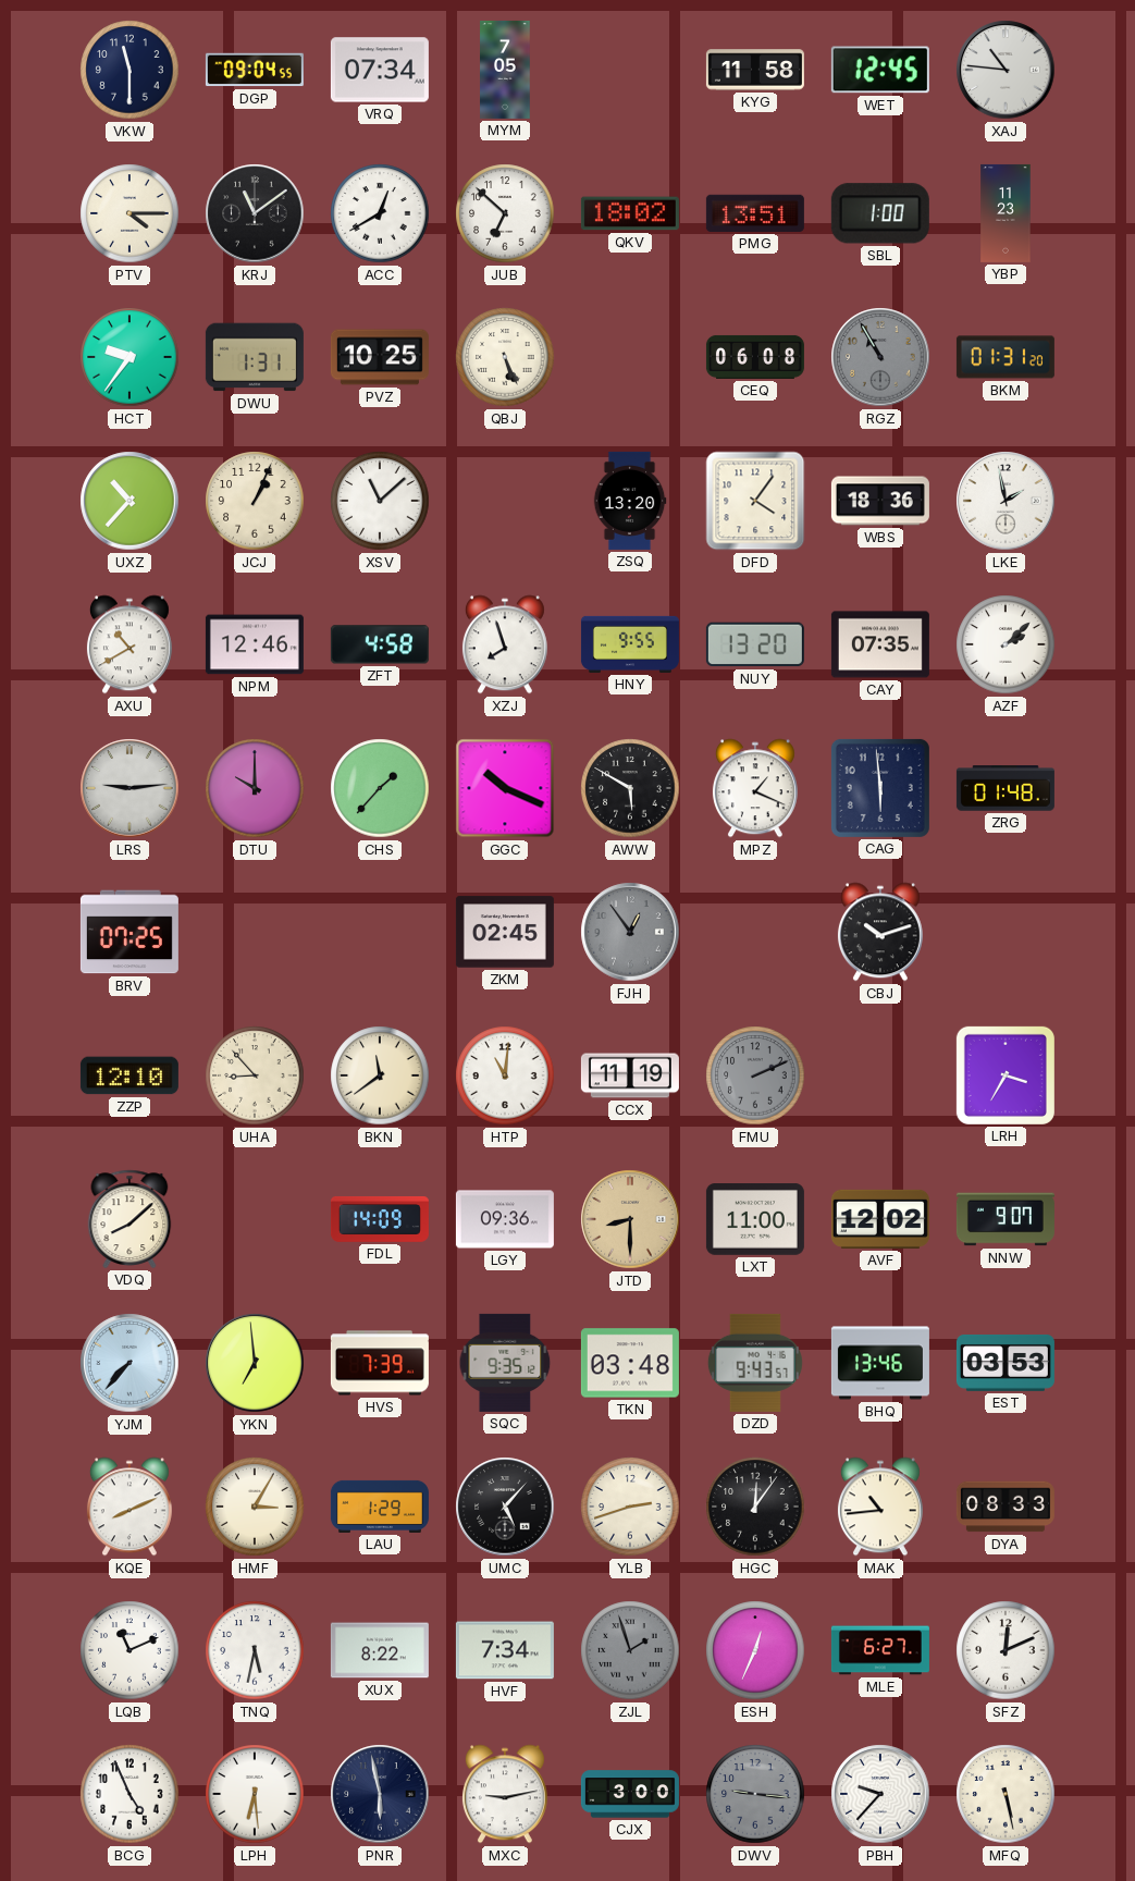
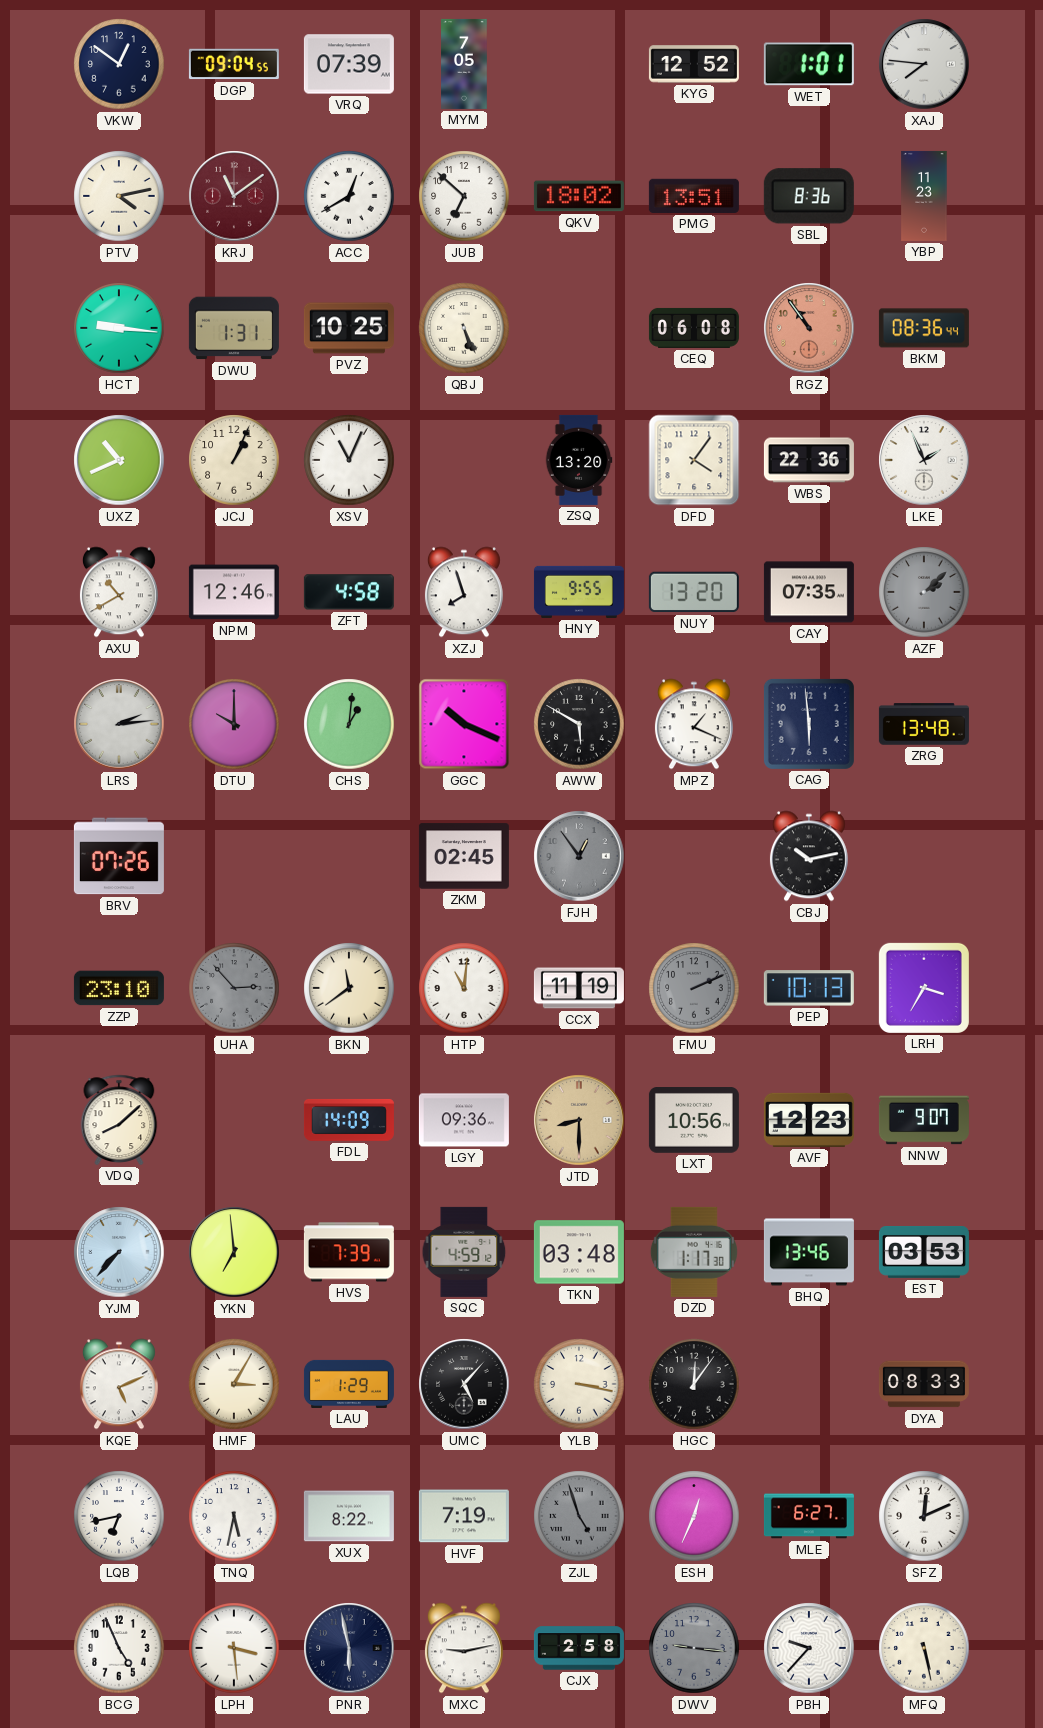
VKW: 11:30 -> 12:51 (119, 64)
VRQ: 07:34 -> 07:39 (349, 64)
KYG: 11:58 -> 12:52 (694, 64)
WET: 12:45 -> 1:01 (809, 64)
XAJ: 10:46 -> 7:46 (924, 64)
PTV: 4:15 -> 4:13 (119, 196)
KRJ dial: black -> burgundy (234, 196)
SBL: 1:00 -> 8:36 (809, 196)
HCT: 9:36 -> 9:16 (119, 328)
RGZ: 10:55 -> 10:54 (809, 328)
RGZ dial: grey -> salmon (809, 328)
BKM: 01:31 -> 08:36 (924, 328)
UXZ: 10:37 -> 10:41 (119, 460)
XSV: 11:08 -> 11:04 (349, 460)
WBS: 18:36 -> 22:36 (809, 460)
LKE: 1:58 -> 1:56 (924, 460)
AZF dial: white -> grey (924, 592)
LRS: 9:14 -> 2:14 (119, 724)
CHS: 1:37 -> 1:01 (349, 724)
ZRG: 01:48 -> 13:48 (924, 724)
BRV: 07:25 -> 07:26 (119, 856)
CBJ: 10:12 -> 10:13 (809, 856)
ZZP: 12:10 -> 23:10 (119, 988)
UHA: 8:53 -> 2:53 (234, 988)
UHA dial: cream -> grey (234, 988)
PEP: none -> 10:13 (809, 988)
LXT: 11:00 -> 10:56 (694, 1121)
AVF: 12:02 -> 12:23 (809, 1120)
SQC: 9:35 -> 4:59 (464, 1252)
DZD: 9:43 -> 1:17 (694, 1252)
KQE: 8:11 -> 5:11 (119, 1384)
YLB: 2:42 -> 3:17 (579, 1384)
MAK: 10:44 -> none (880, 1507)
LQB: 11:11 -> 6:43 (119, 1516)
HVF: 7:34 -> 7:19 (464, 1516)
ZJL: 1:57 -> 4:57 (579, 1516)
LPH: 6:29 -> 3:29 (234, 1648)
CJX: 3:00 -> 2:58 (579, 1648)
